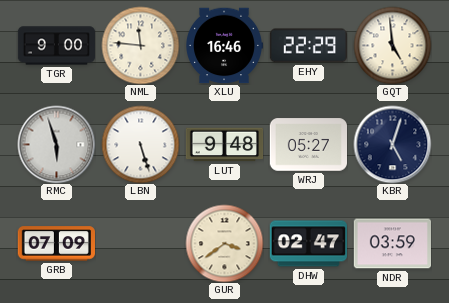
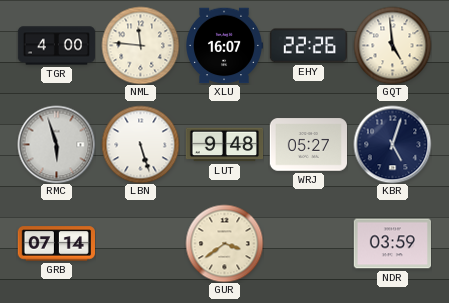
TGR: 9:00 -> 4:00 (56, 46)
XLU: 16:46 -> 16:07 (224, 46)
EHY: 22:29 -> 22:26 (308, 46)
GRB: 07:09 -> 07:14 (56, 244)
DHW: 02:47 -> none (308, 244)
